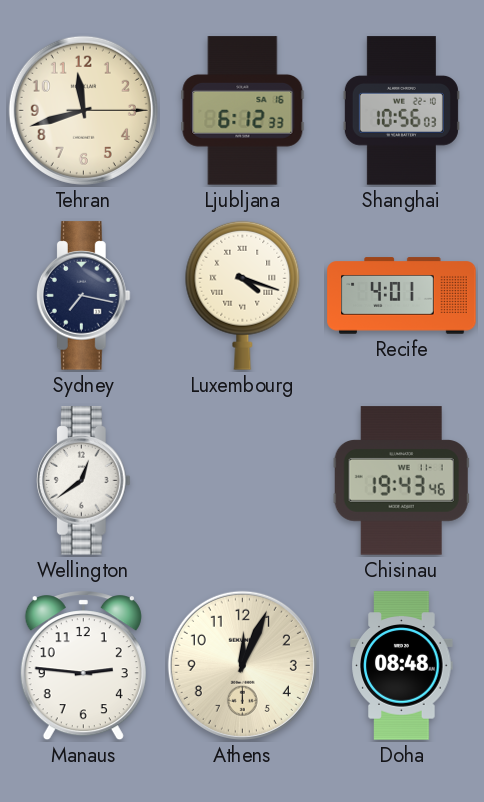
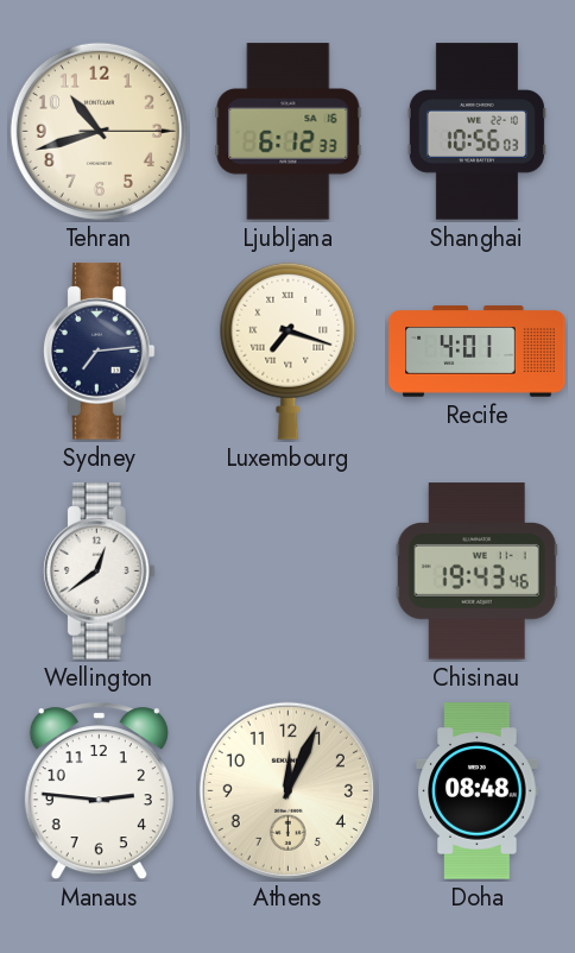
Tehran: 11:42 -> 10:42 (99, 131)
Sydney: 7:17 -> 7:14 (99, 352)
Luxembourg: 4:18 -> 7:18 (289, 351)
